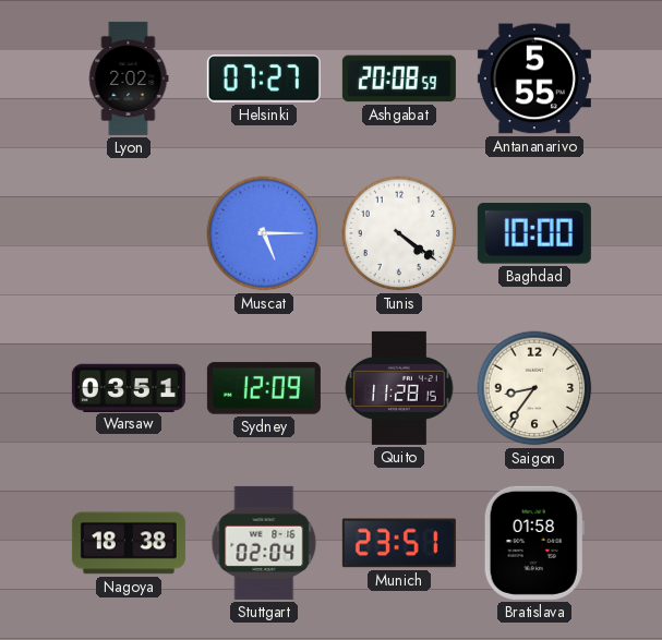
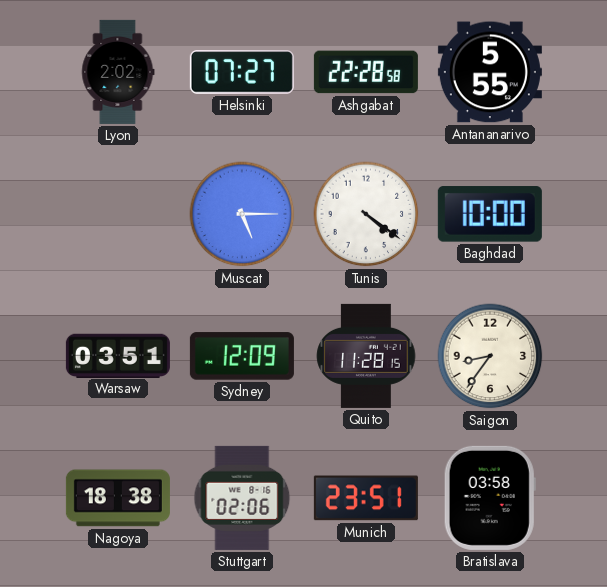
Ashgabat: 20:08 -> 22:28 (366, 72)
Stuttgart: 02:04 -> 02:06 (242, 498)
Bratislava: 01:58 -> 03:58 (490, 498)
